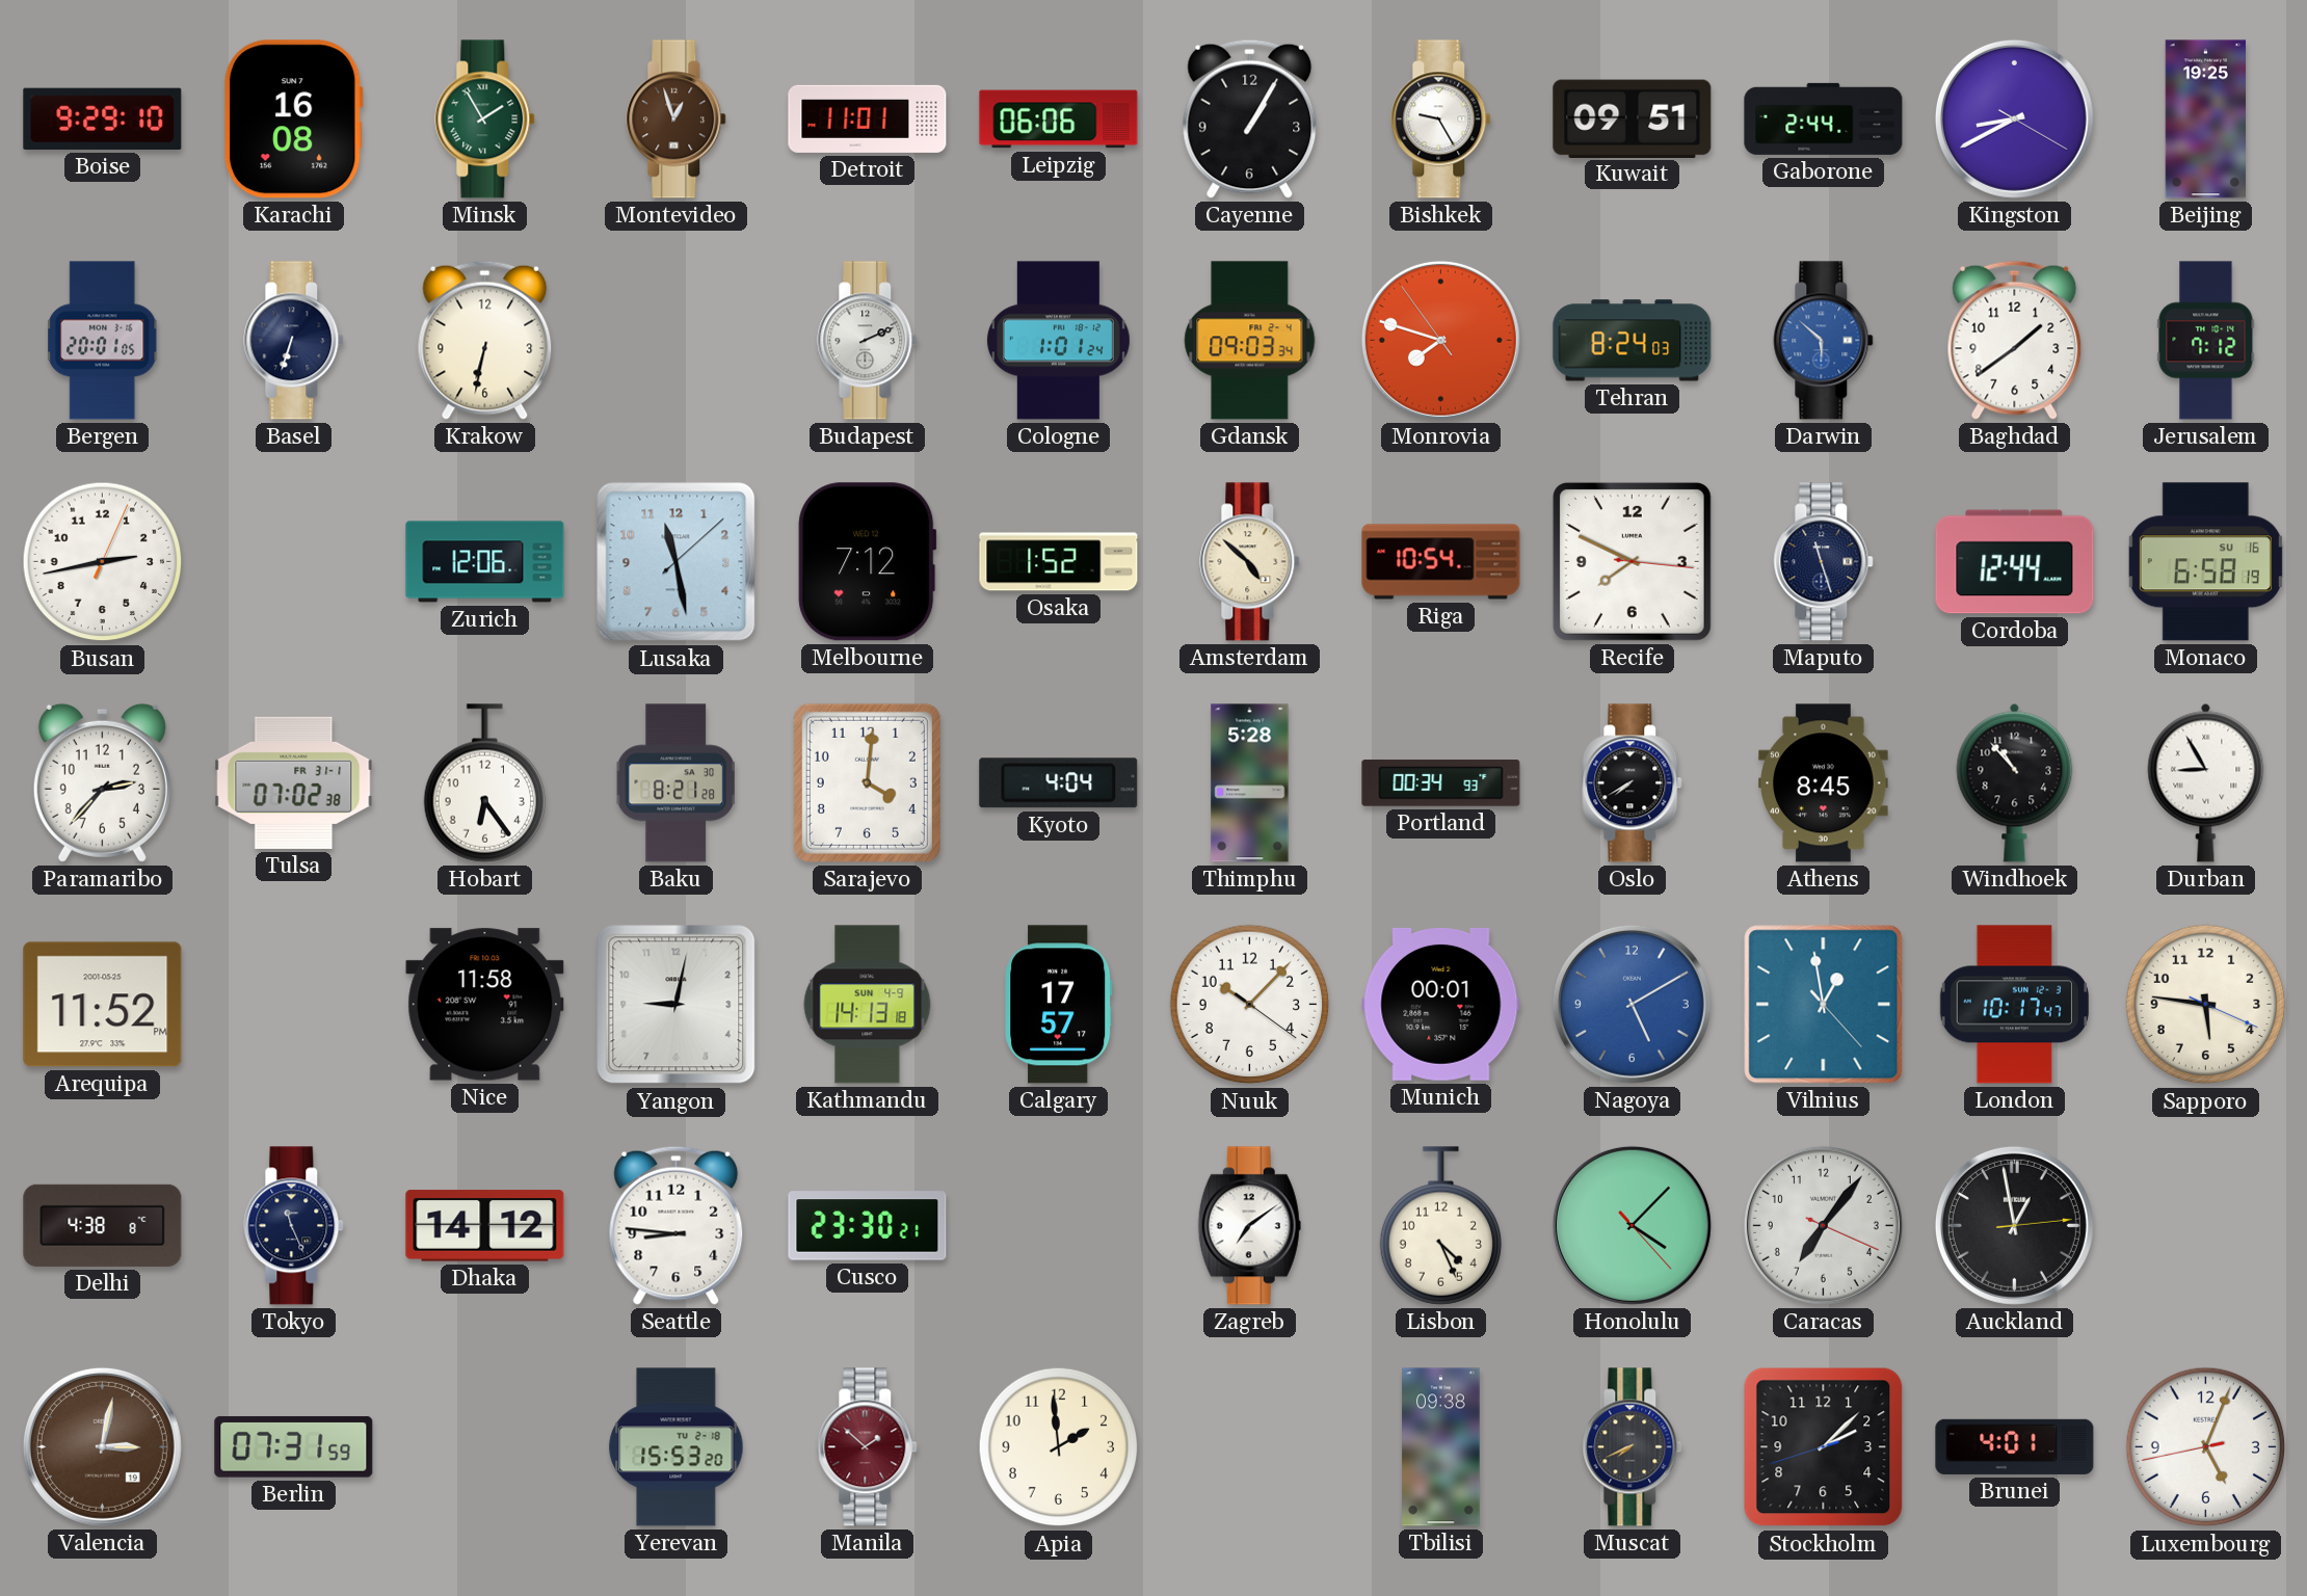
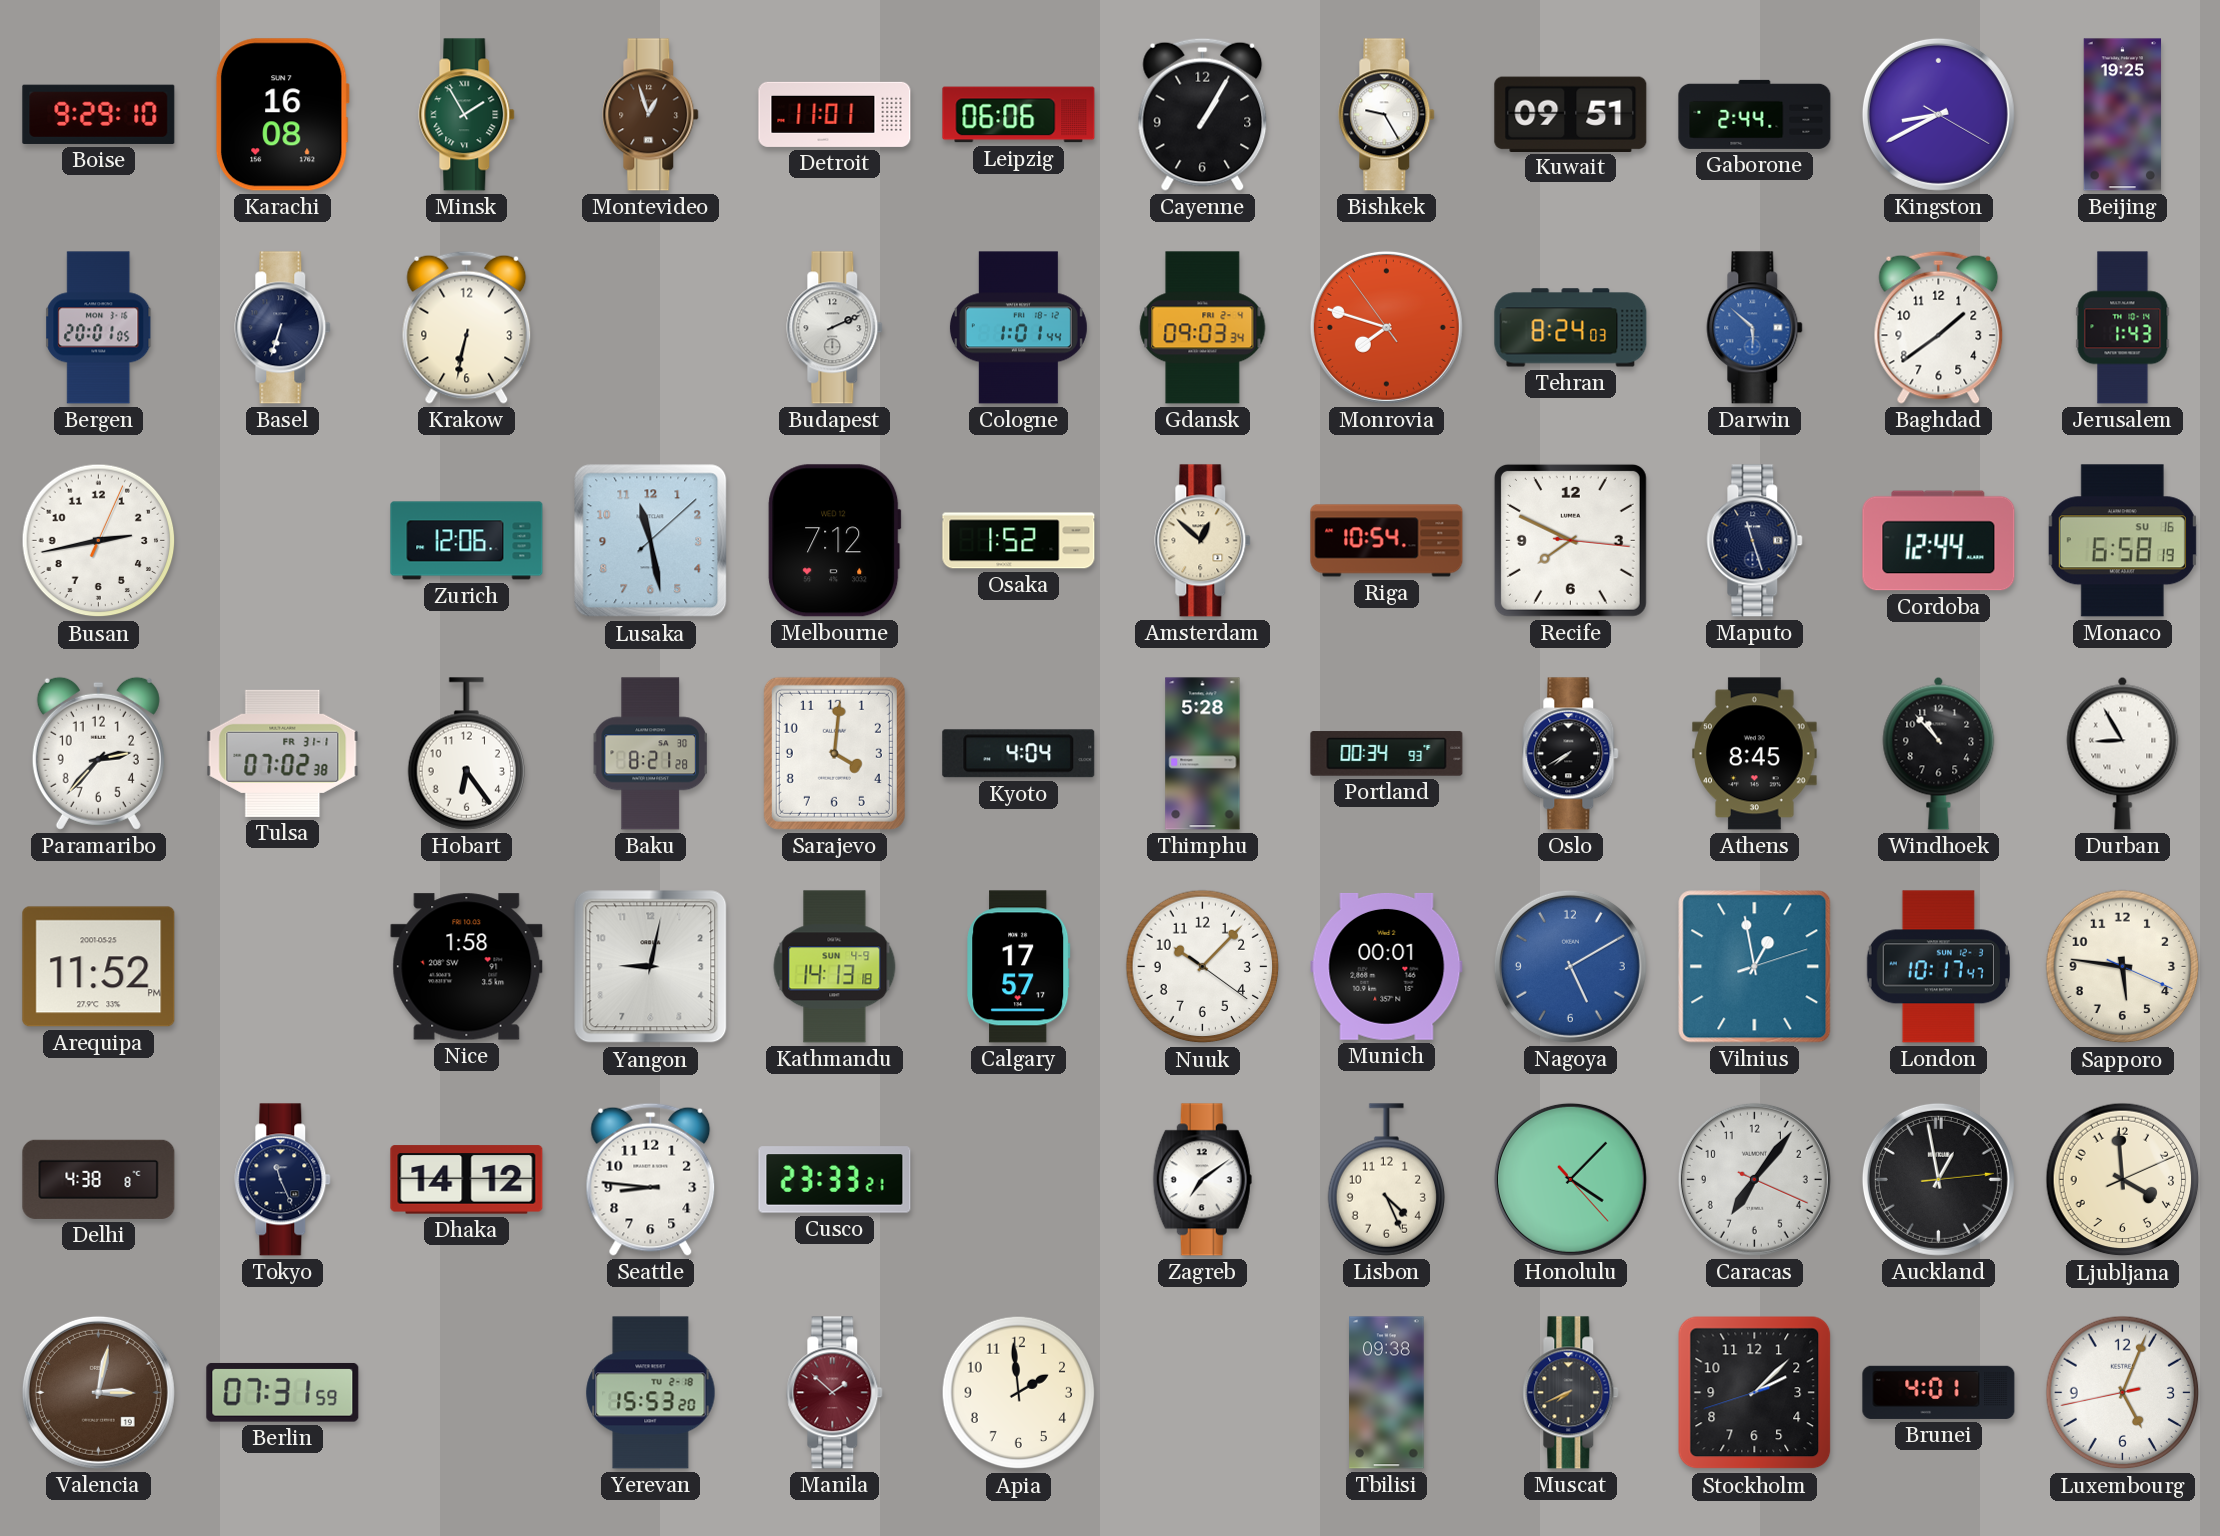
Cologne: 1:01:24 -> 1:01:44 (1018, 328)
Jerusalem: 7:12 -> 1:43 (2123, 328)
Amsterdam: 4:52 -> 12:52 (1203, 541)
Nice: 11:58 -> 1:58 (467, 967)
Vilnius: 12:58:23 -> 12:58:12 (1755, 967)
Cusco: 23:30 -> 23:33 (835, 1180)
Ljubljana: none -> 3:59 (2123, 1180)
